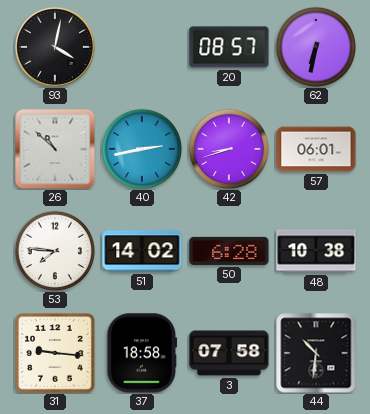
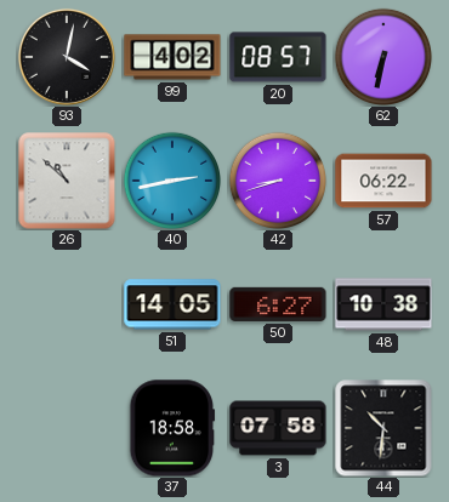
99: none -> 4:02 (172, 57)
57: 06:01 -> 06:22 (383, 181)
53: 7:46 -> none (54, 250)
51: 14:02 -> 14:05 (172, 304)
50: 6:28 -> 6:27 (278, 304)
31: 9:16 -> none (55, 353)
